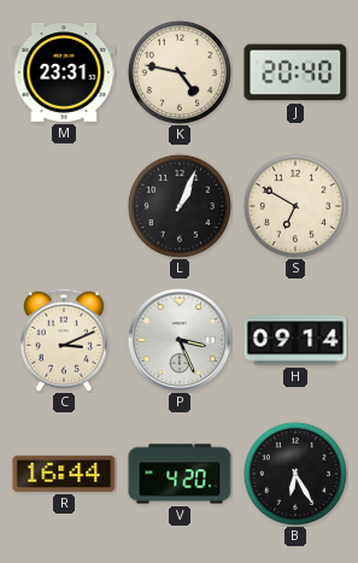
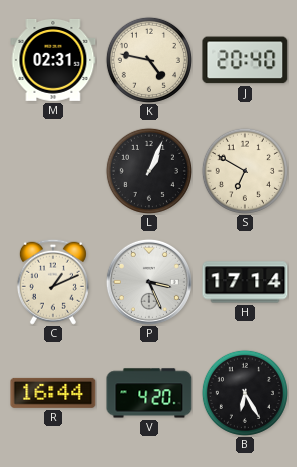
M: 23:31 -> 02:31 (53, 61)
C: 3:11 -> 1:11 (53, 282)
H: 09:14 -> 17:14 (245, 282)
